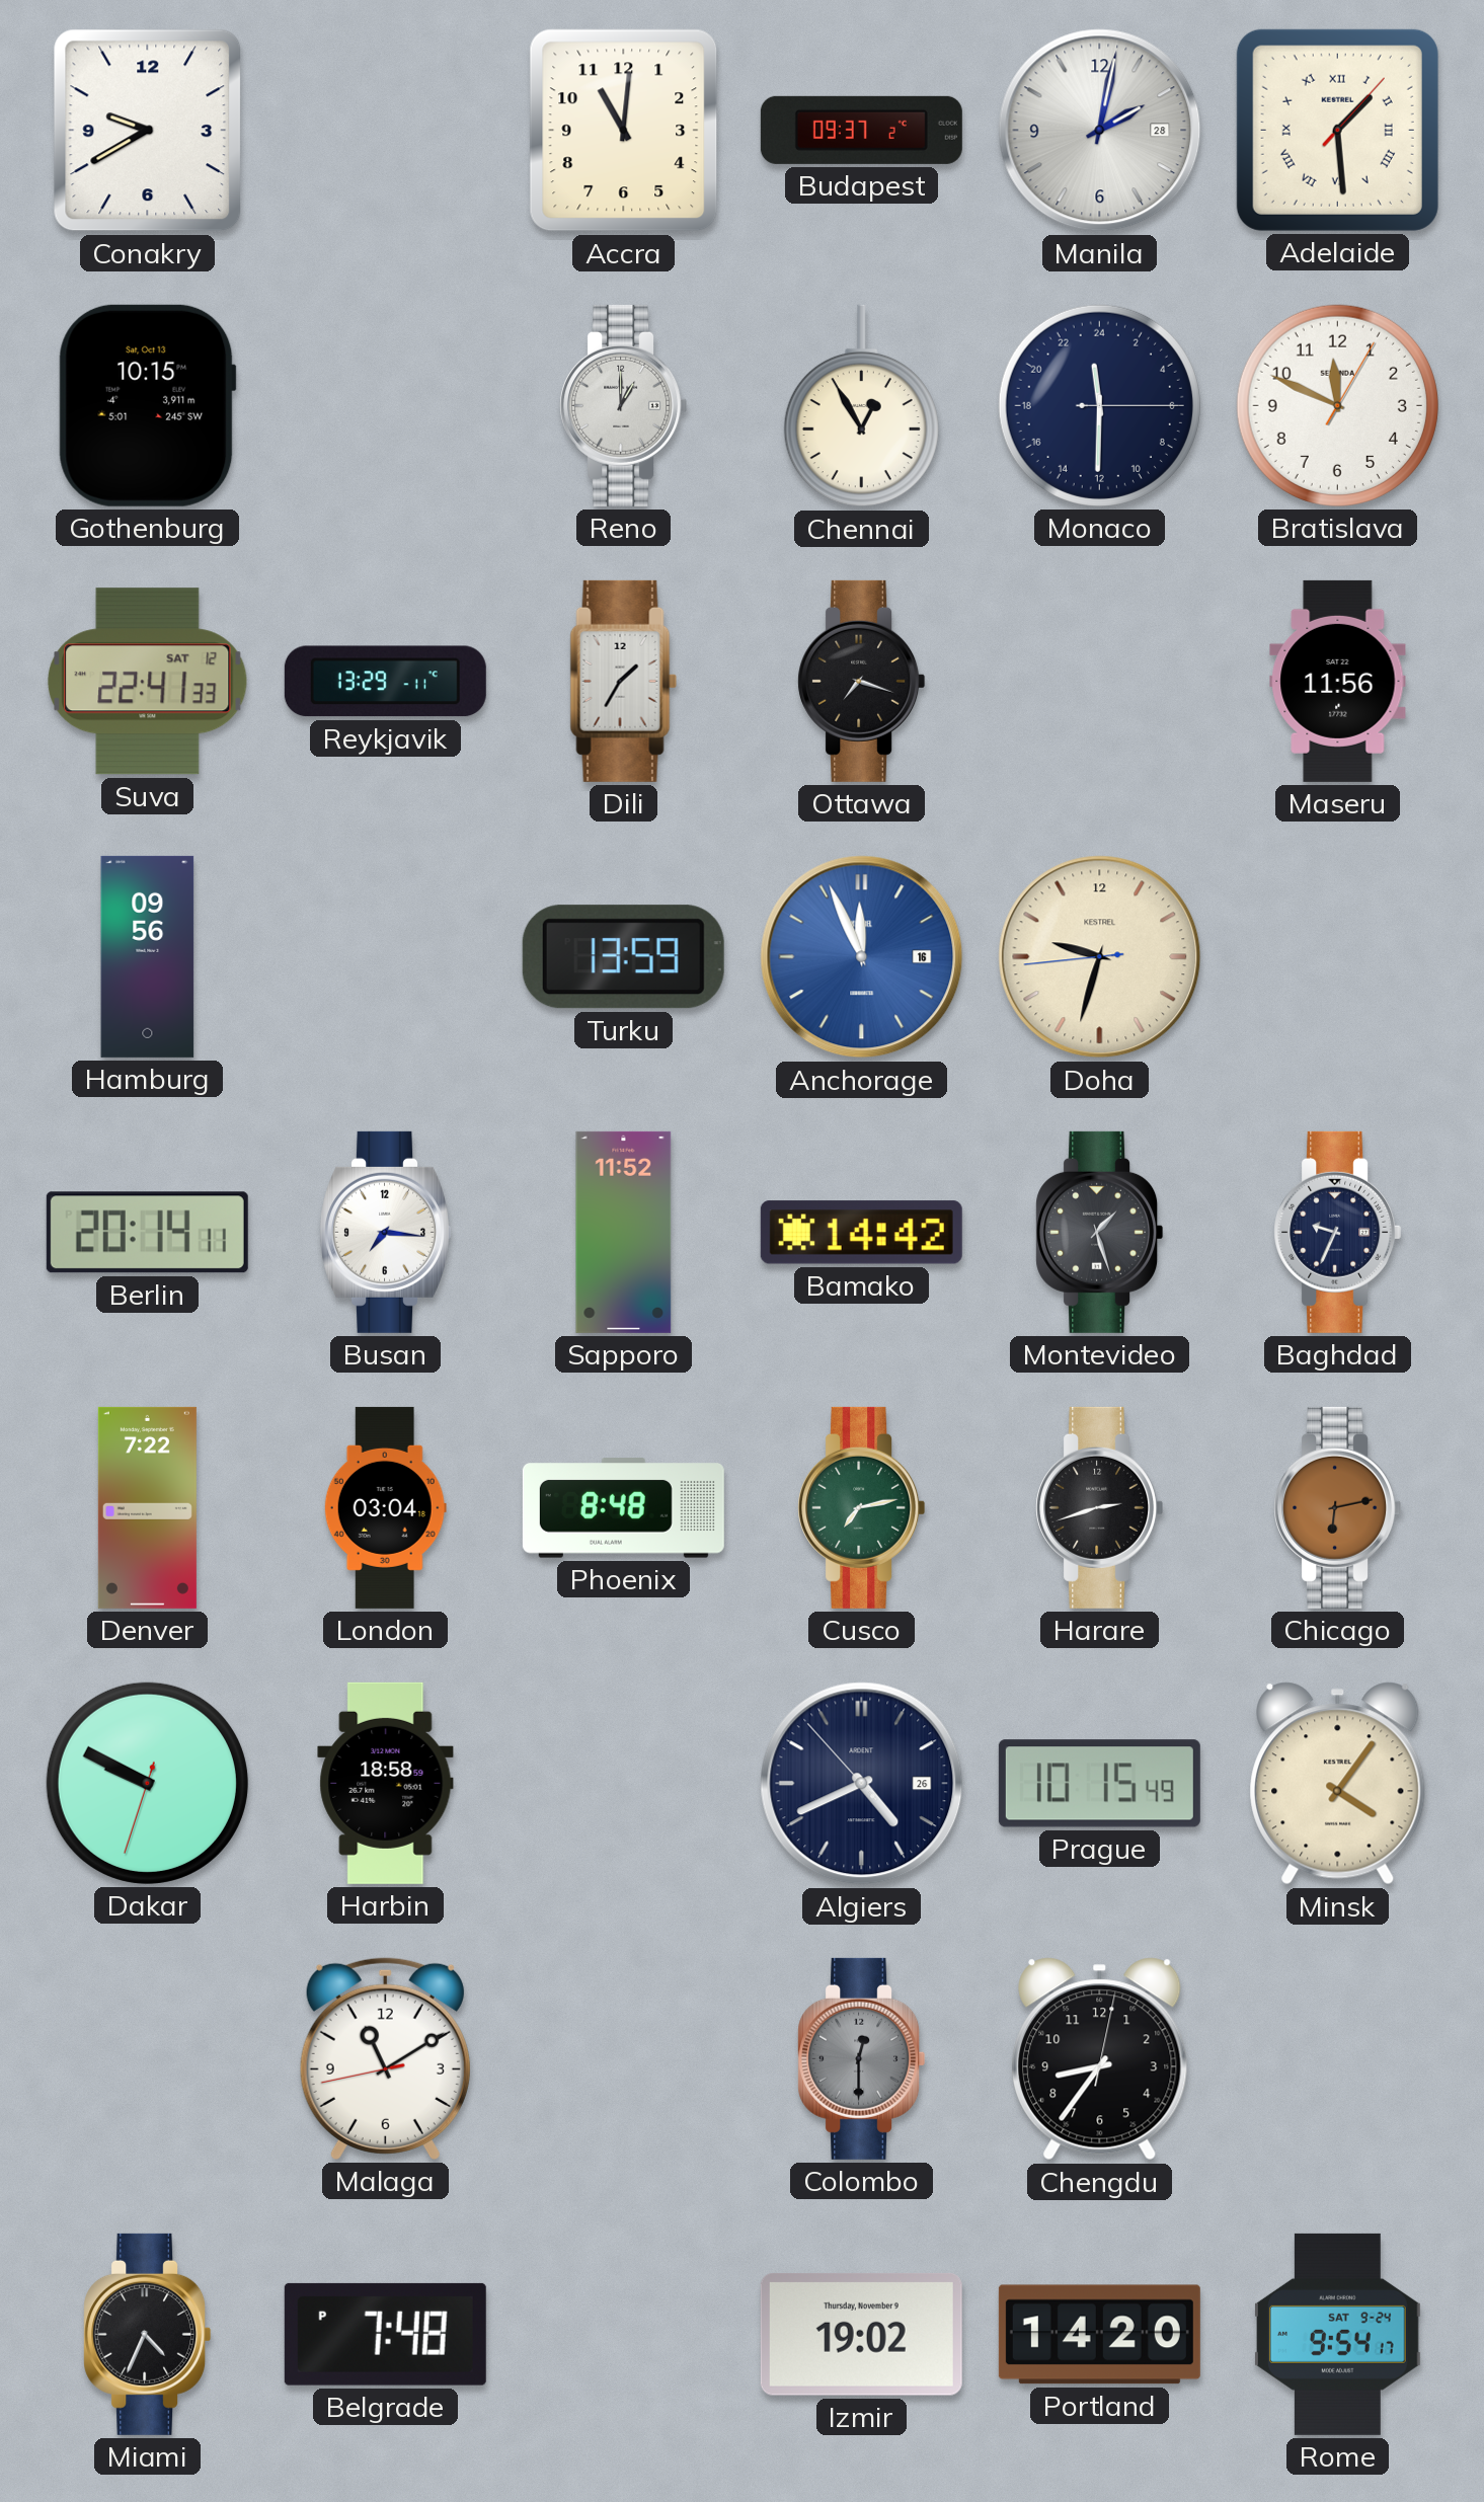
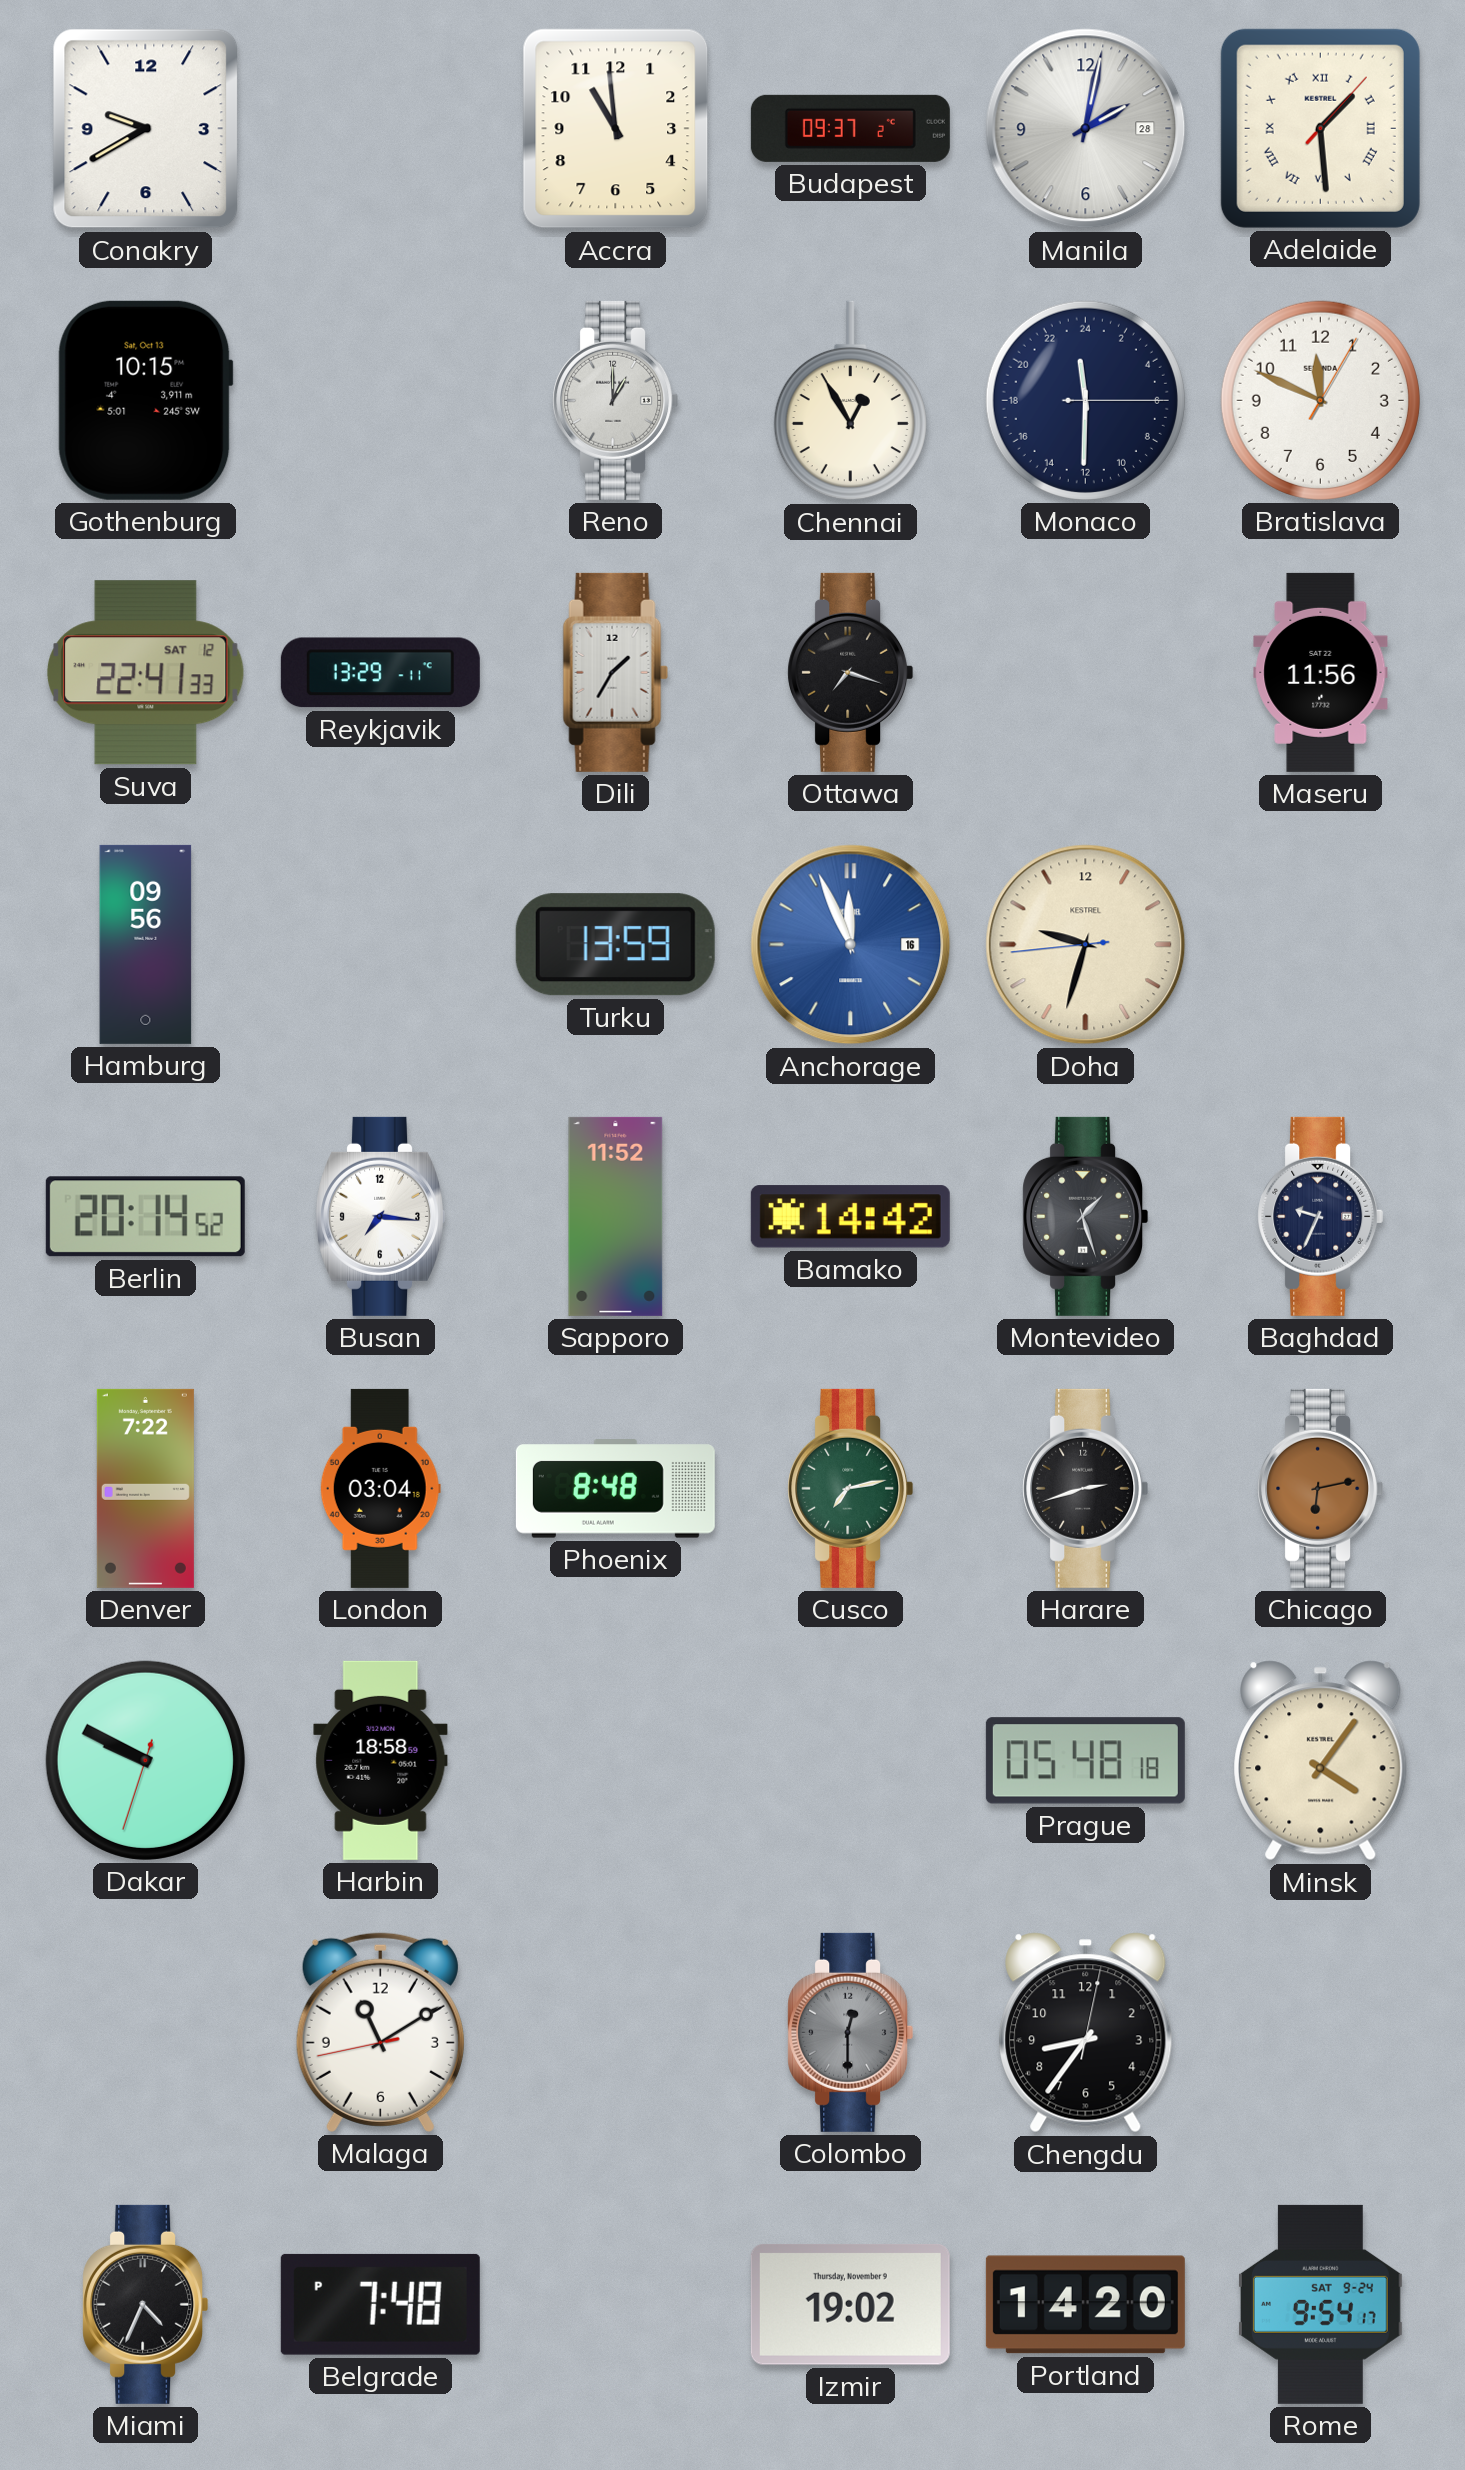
Accra: 11:01 -> 10:59 (616, 129)
Berlin: 20:14:11 -> 20:14:52 (145, 1217)
Algiers: 4:40 -> none (862, 1784)
Prague: 10:15 -> 05:48 (1085, 1761)
